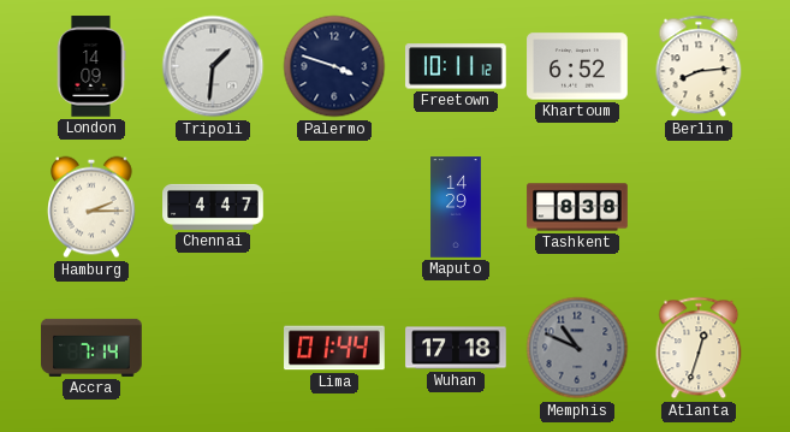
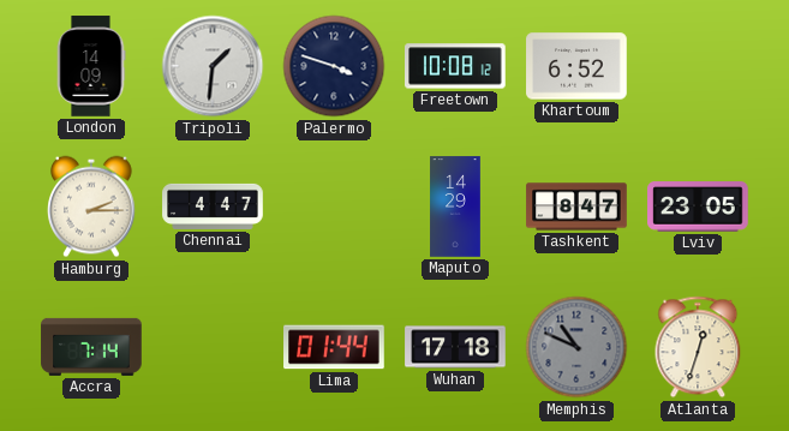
Freetown: 10:11 -> 10:08 (456, 66)
Berlin: 8:14 -> none (699, 66)
Tashkent: 8:38 -> 8:47 (576, 206)
Lviv: none -> 23:05 (698, 206)
